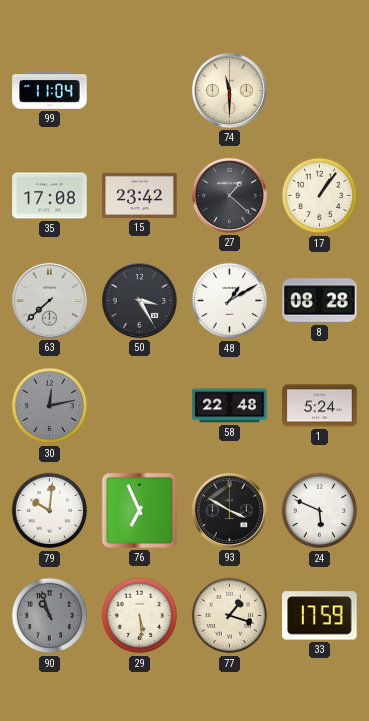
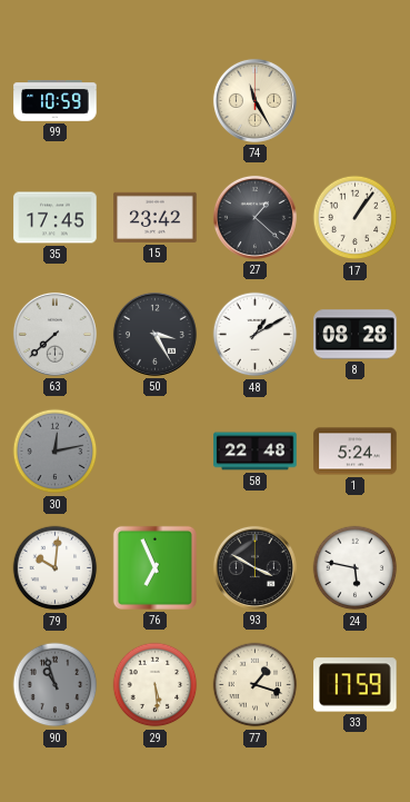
99: 11:04 -> 10:59 (56, 101)
74: 11:30 -> 11:25 (254, 100)
35: 17:08 -> 17:45 (56, 218)
24: 5:49 -> 5:47 (356, 568)
